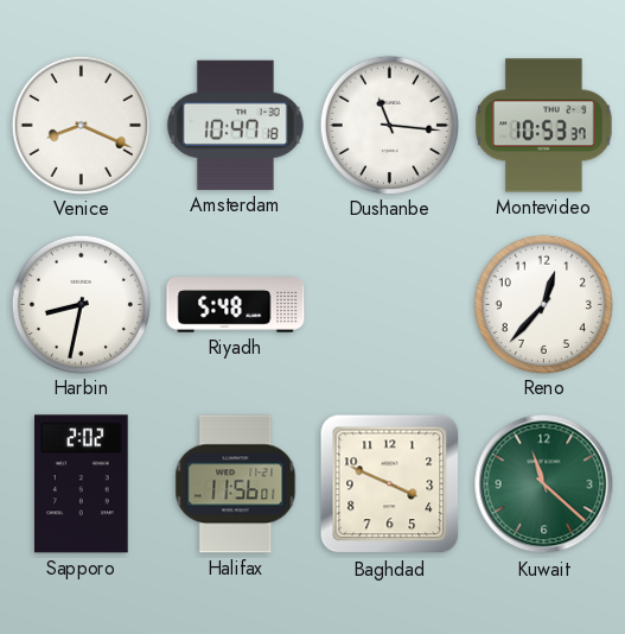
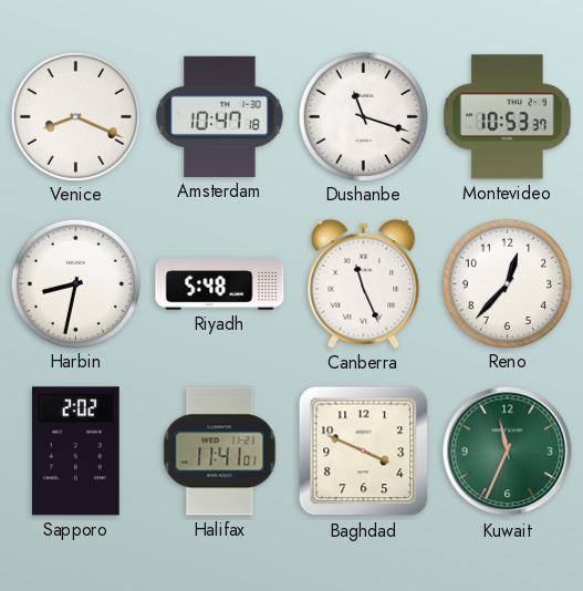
Dushanbe: 11:16 -> 11:18 (363, 116)
Canberra: none -> 11:26 (364, 283)
Halifax: 11:56 -> 11:41 (220, 452)
Kuwait: 11:22 -> 11:34 (508, 452)
